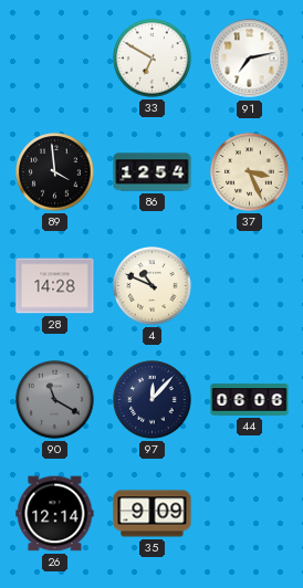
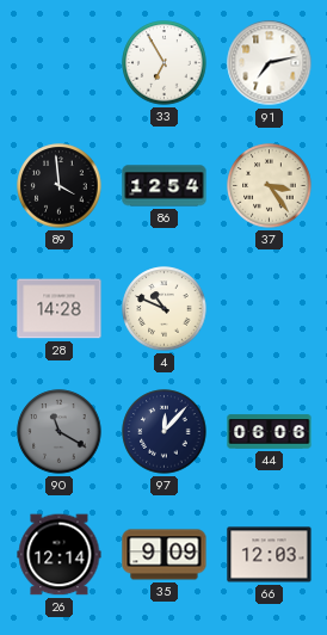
33: 6:50 -> 6:55 (165, 63)
37: 3:26 -> 3:24 (270, 186)
66: none -> 12:03 (270, 555)
